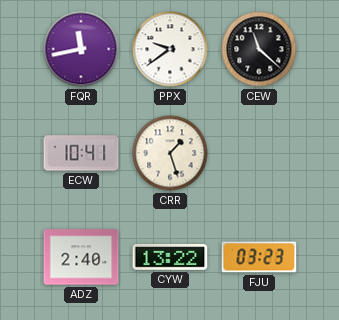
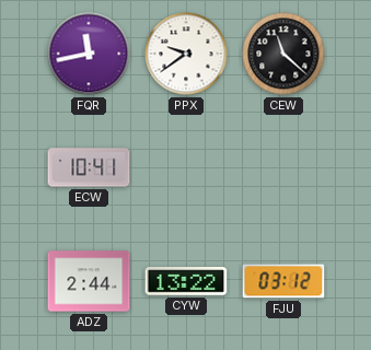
CRR: 1:27 -> none (170, 153)
ADZ: 2:40 -> 2:44 (89, 281)
FJU: 03:23 -> 03:12 (283, 281)
